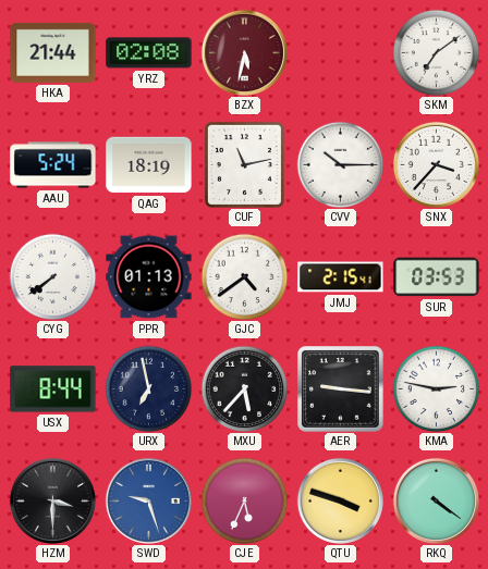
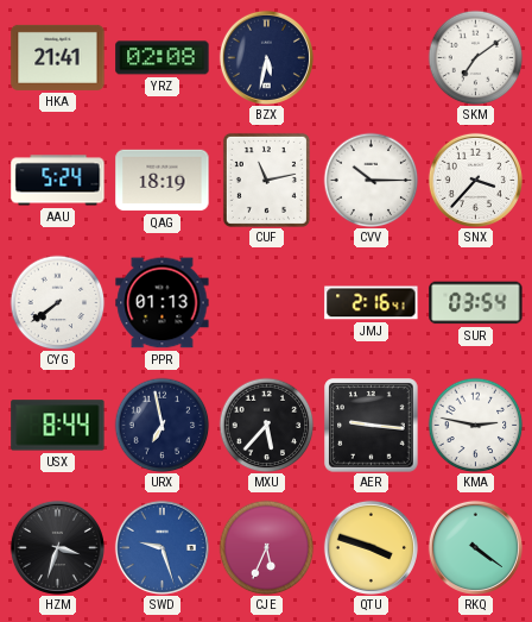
HKA: 21:44 -> 21:41 (58, 57)
BZX dial: burgundy -> navy (266, 57)
GJC: 4:39 -> none (244, 276)
JMJ: 2:15 -> 2:16 (372, 303)
SUR: 03:53 -> 03:54 (476, 303)
HZM: 3:30 -> 3:33 (57, 547)
